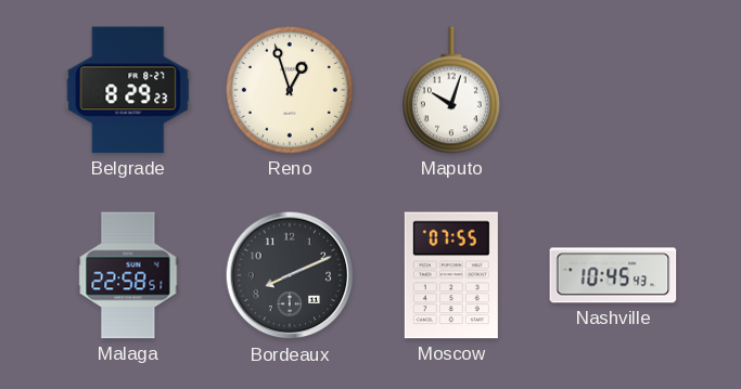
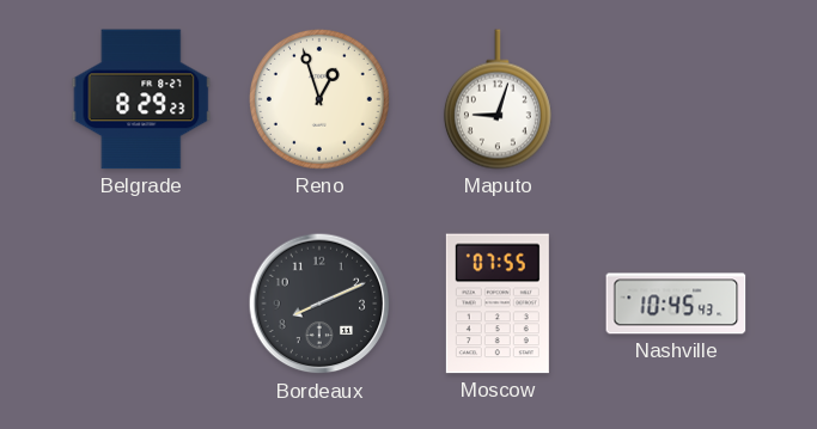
Maputo: 10:03 -> 9:03 (498, 99)
Malaga: 22:58 -> none (128, 275)
